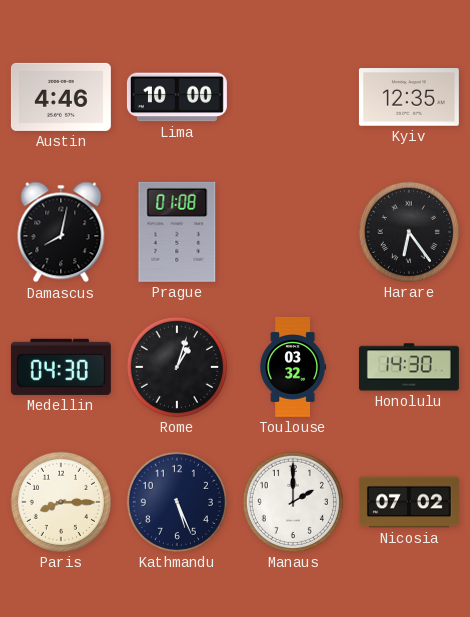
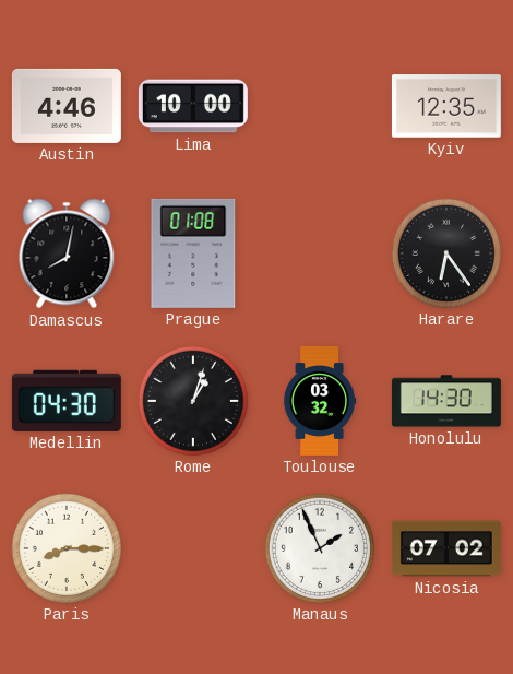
Kathmandu: 5:26 -> none (177, 502)
Manaus: 2:00 -> 1:56 (320, 548)
